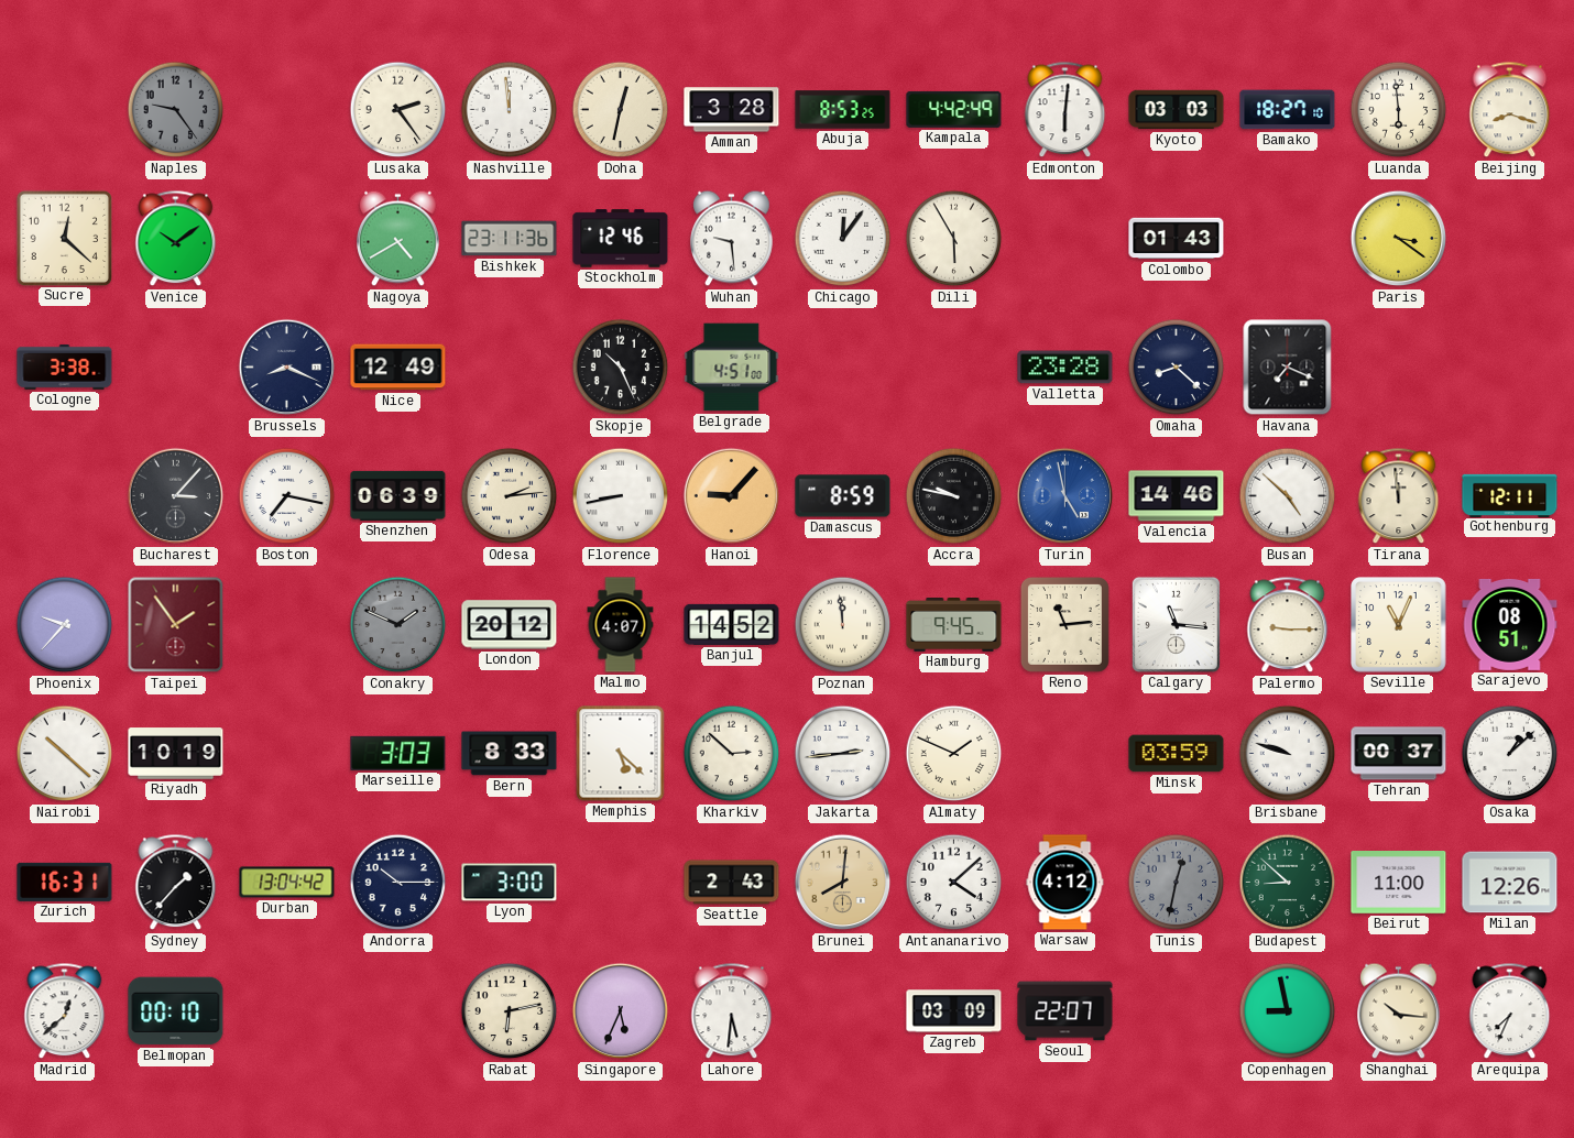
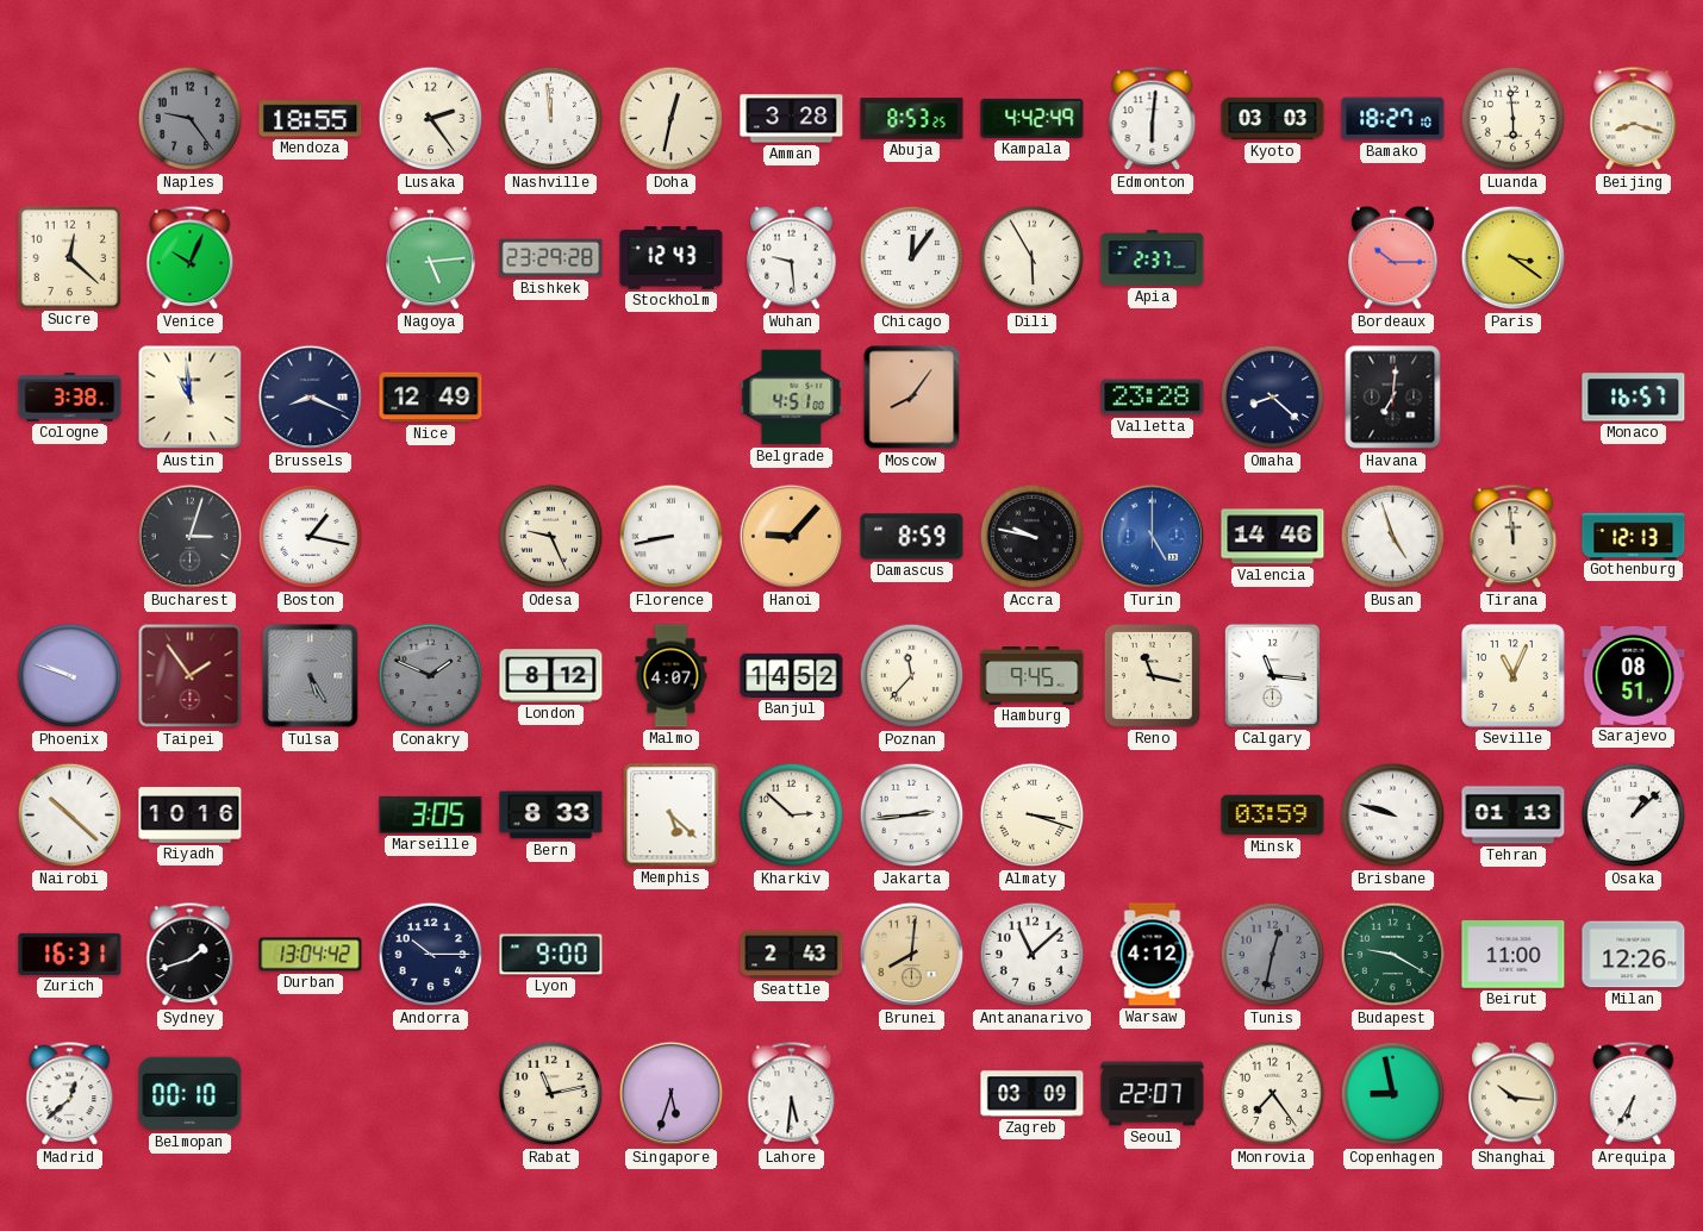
Mendoza: none -> 18:55 (311, 119)
Venice: 10:09 -> 10:04 (191, 258)
Nagoya: 4:40 -> 5:14 (431, 258)
Bishkek: 23:11 -> 23:29 (551, 258)
Stockholm: 12:46 -> 12:43 (672, 258)
Apia: none -> 2:37 (1153, 258)
Colombo: 01:43 -> none (1177, 239)
Bordeaux: none -> 10:15 (1393, 258)
Austin: none -> 10:59 (191, 398)
Skopje: 10:26 -> none (621, 368)
Moscow: none -> 8:06 (912, 398)
Havana: 7:19 -> 7:01 (1393, 398)
Monaco: none -> 16:57 (1634, 398)
Bucharest: 3:07 -> 3:03 (191, 537)
Boston: 7:17 -> 1:17 (311, 537)
Shenzhen: 06:39 -> none (398, 495)
Odesa: 2:14 -> 9:26 (551, 537)
Turin: 4:58 -> 5:00 (1153, 537)
Busan: 4:52 -> 4:57 (1393, 537)
Gothenburg: 12:11 -> 12:13 (1634, 536)
Phoenix: 9:37 -> 9:48 (70, 676)
Tulsa: none -> 5:25 (311, 676)
London: 20:12 -> 8:12 (551, 676)
Poznan: 11:59 -> 11:37 (912, 676)
Reno: 11:14 -> 11:17 (1152, 675)
Palermo: 9:15 -> none (1288, 625)
Riyadh: 10:19 -> 10:16 (191, 816)
Marseille: 3:03 -> 3:05 (431, 814)
Almaty: 1:49 -> 3:18 (1033, 816)
Tehran: 00:37 -> 01:13 (1514, 816)
Sydney: 1:37 -> 1:42 (191, 955)
Lyon: 3:00 -> 9:00 (551, 955)
Antananarivo: 4:08 -> 11:08 (1033, 955)
Budapest: 8:52 -> 9:20 (1393, 955)
Rabat: 6:13 -> 11:13 (551, 1094)
Singapore: 5:34 -> 5:33 (672, 1094)
Monrovia: none -> 7:24 (1273, 1094)
Arequipa: 7:34 -> 6:35 (1634, 1094)
